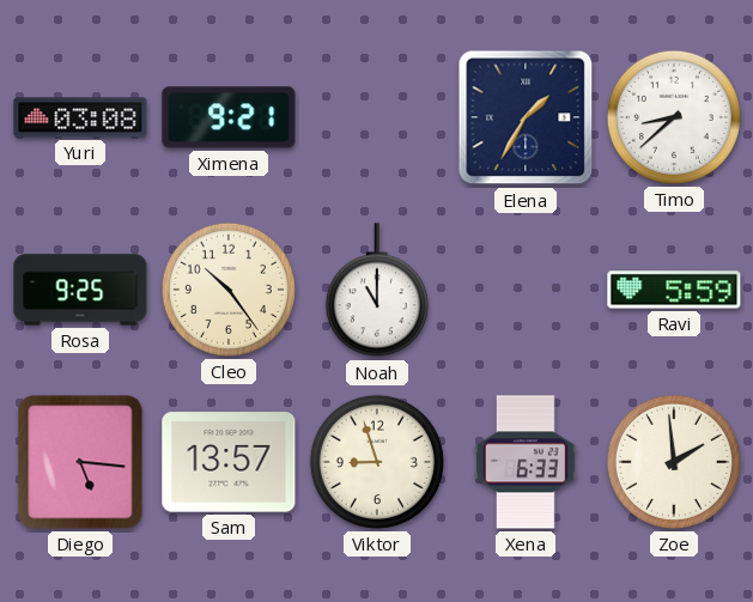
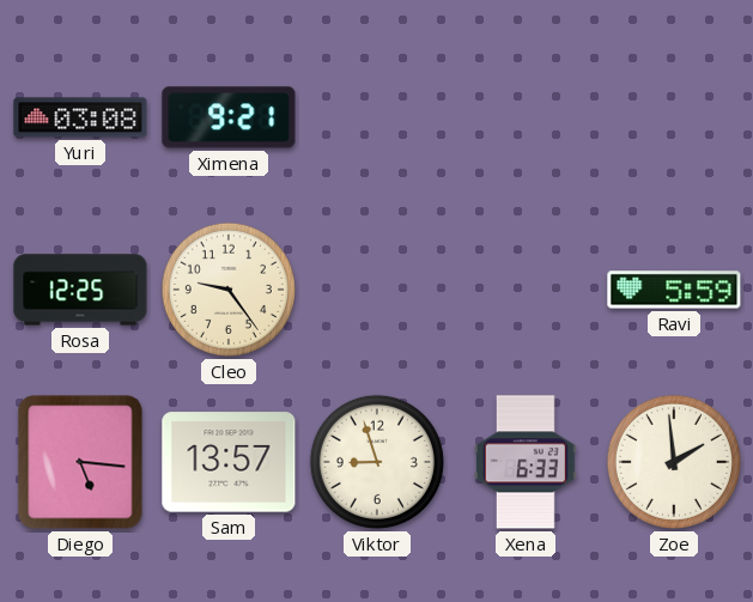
Elena: 1:35 -> none (526, 117)
Timo: 8:38 -> none (674, 117)
Rosa: 9:25 -> 12:25 (80, 290)
Cleo: 10:24 -> 9:24 (229, 290)
Noah: 11:00 -> none (377, 291)
